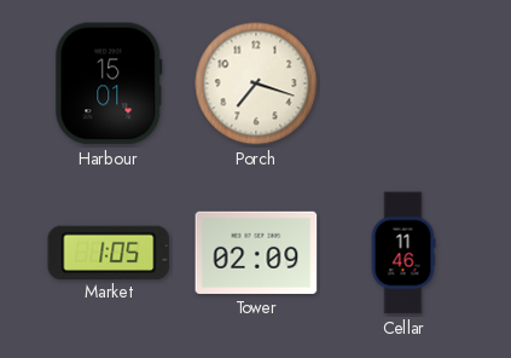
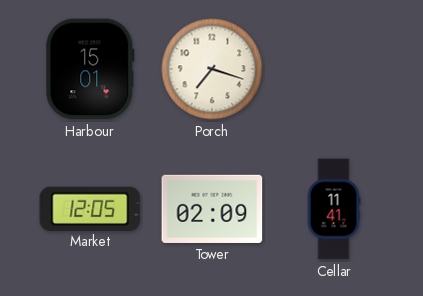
Market: 1:05 -> 12:05 (90, 208)
Cellar: 11:46 -> 11:41 (334, 209)
